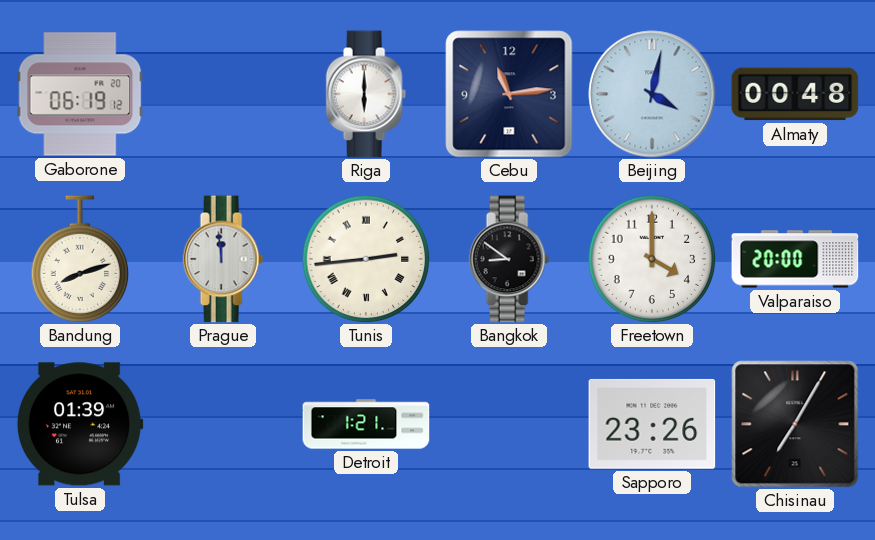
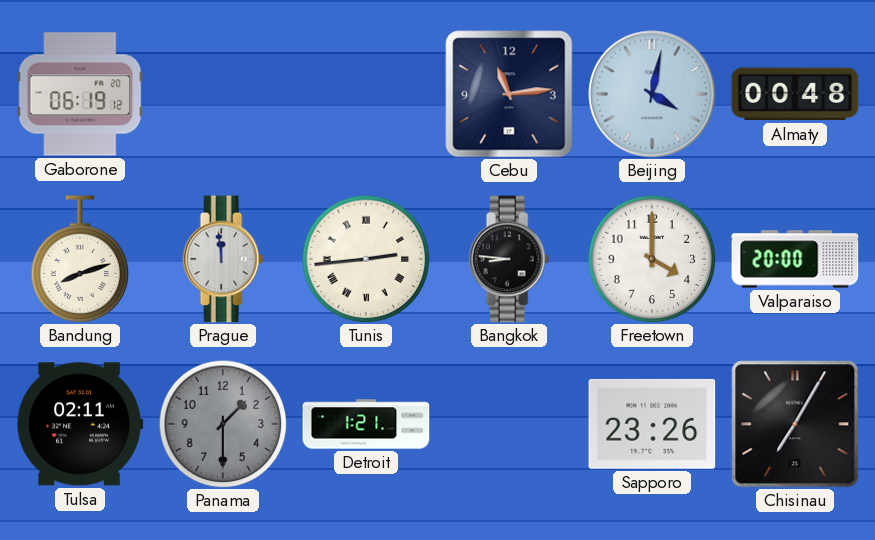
Riga: 6:00 -> none (366, 94)
Bangkok: 8:51 -> 8:46 (509, 259)
Tulsa: 01:39 -> 02:11 (80, 424)
Panama: none -> 1:30 (223, 424)
